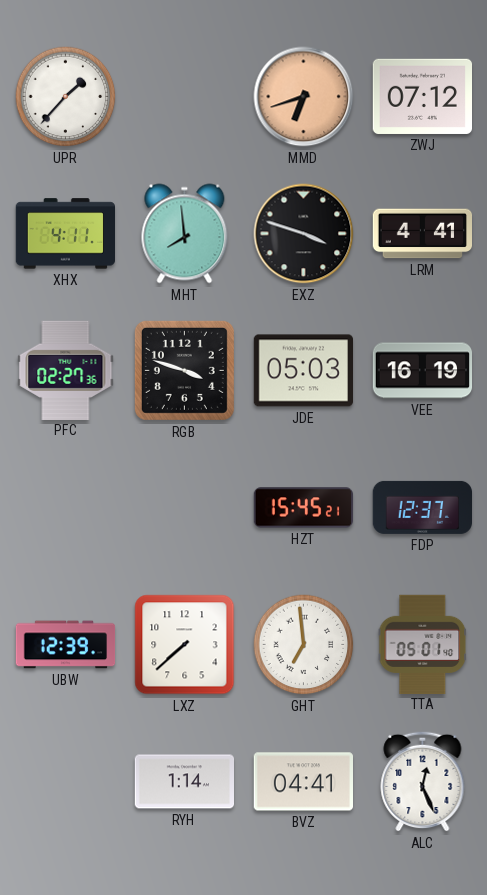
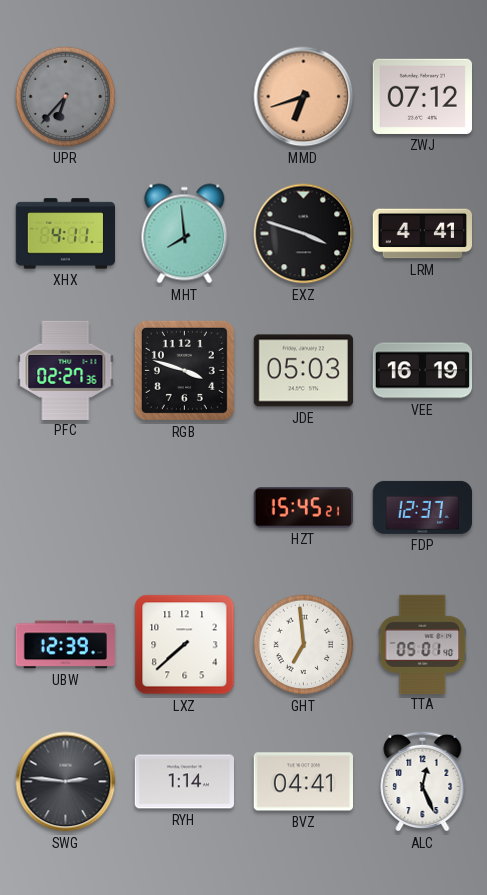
UPR: 1:37 -> 6:37 (66, 97)
UPR dial: white -> grey (66, 97)
SWG: none -> 2:46 (66, 782)
